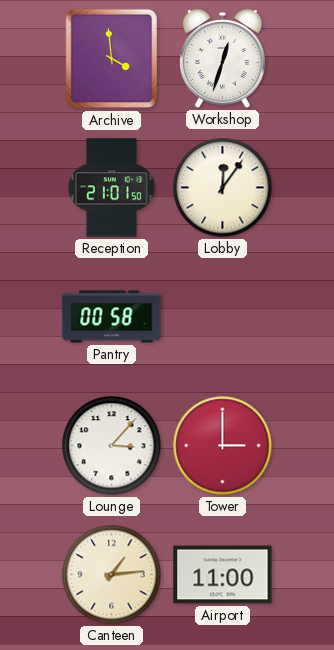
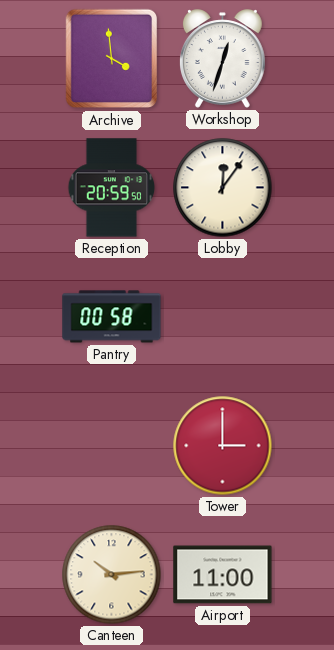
Reception: 21:01 -> 20:59 (112, 188)
Lounge: 3:07 -> none (112, 446)
Canteen: 1:14 -> 10:14 (112, 575)
